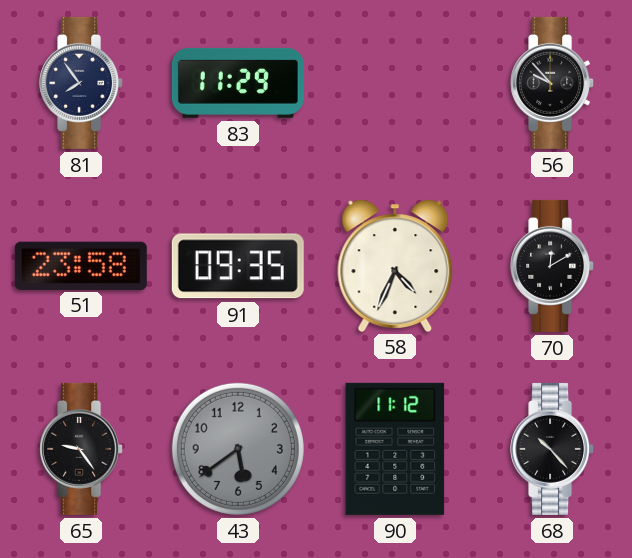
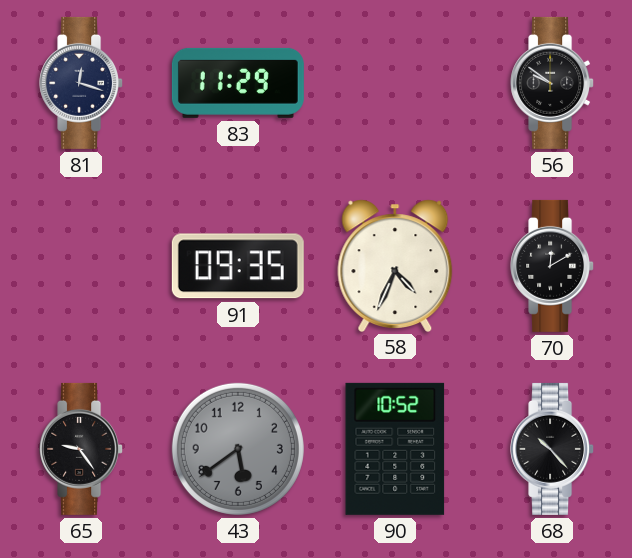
81: 7:54 -> 12:18 (82, 83)
56: 9:53 -> 9:51 (553, 83)
51: 23:58 -> none (81, 265)
90: 11:12 -> 10:52 (395, 449)
